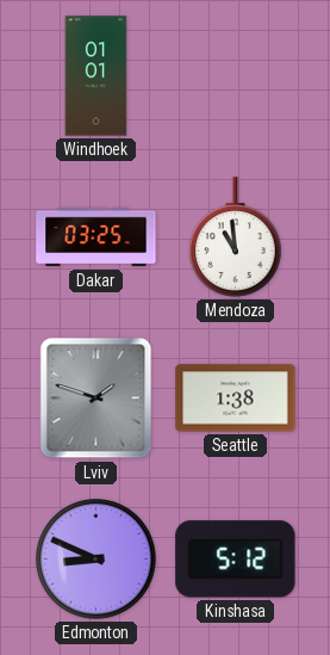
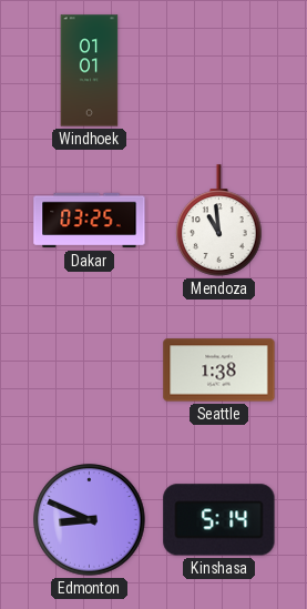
Lviv: 1:48 -> none (96, 398)
Kinshasa: 5:12 -> 5:14 (219, 520)
